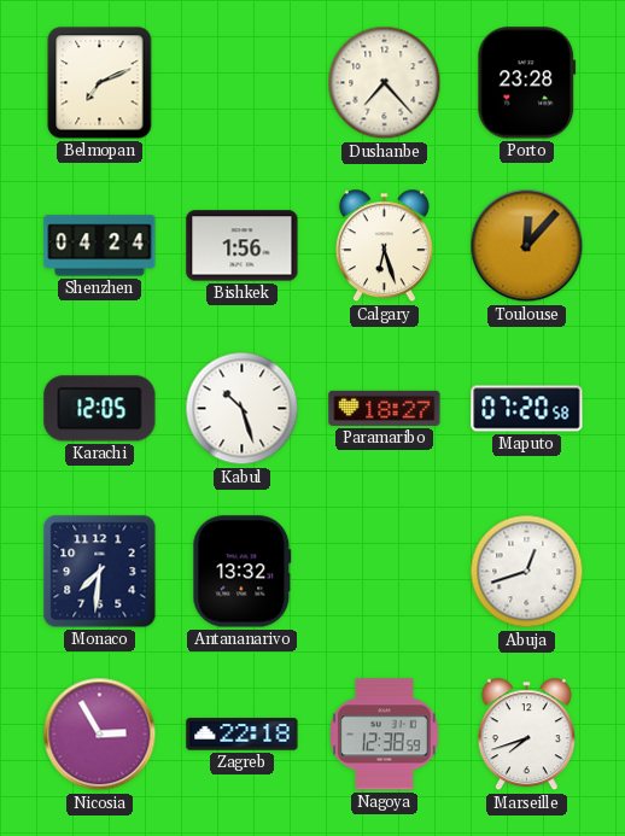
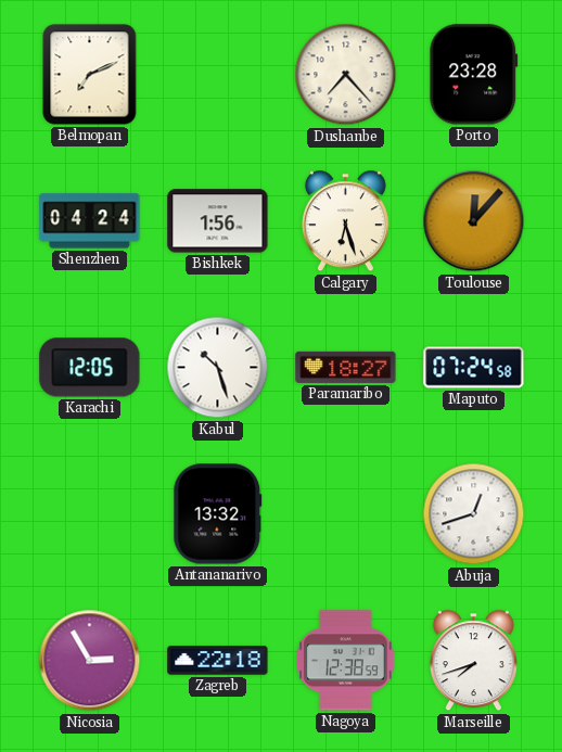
Maputo: 07:20 -> 07:24 (474, 368)
Monaco: 7:31 -> none (100, 572)
